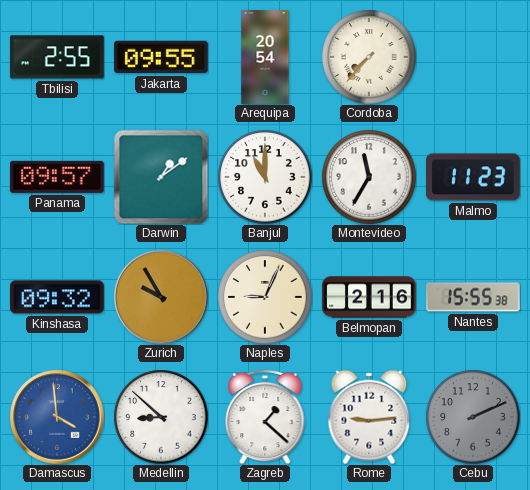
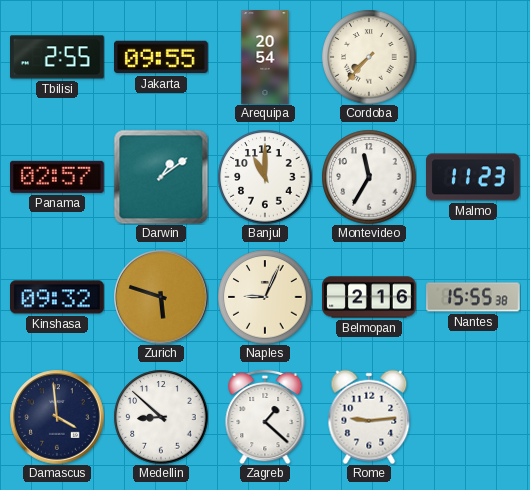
Panama: 09:57 -> 02:57 (58, 177)
Zurich: 9:55 -> 5:48 (161, 297)
Damascus dial: blue -> navy (57, 417)
Cebu: 2:11 -> none (473, 417)
